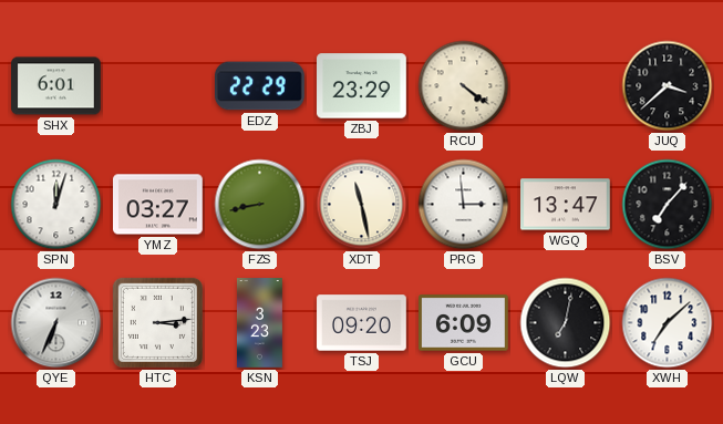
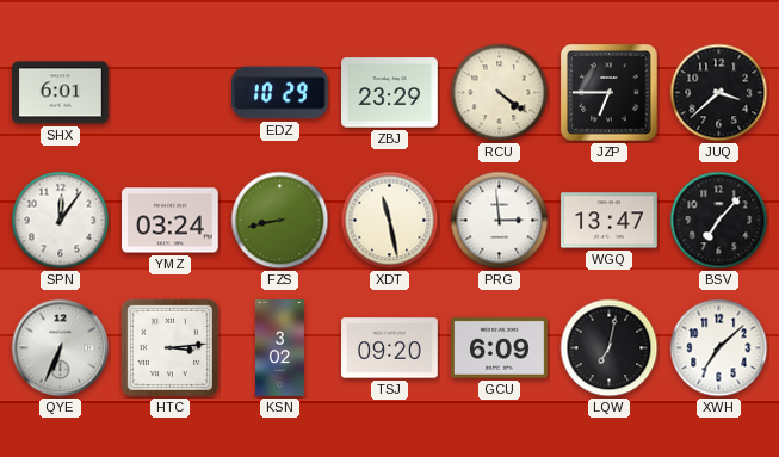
EDZ: 22:29 -> 10:29 (280, 93)
JZP: none -> 6:45 (610, 93)
SPN: 12:03 -> 12:06 (61, 221)
YMZ: 03:27 -> 03:24 (171, 221)
KSN: 3:23 -> 3:02 (279, 348)
